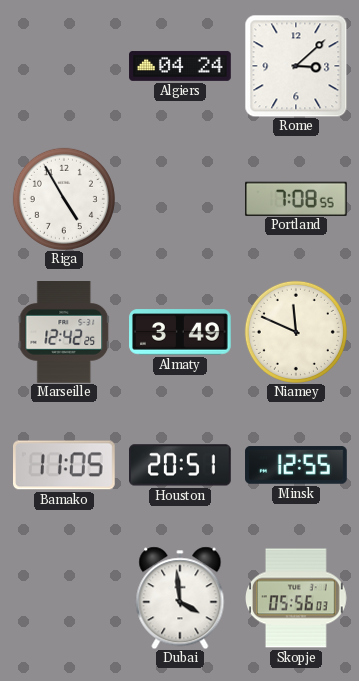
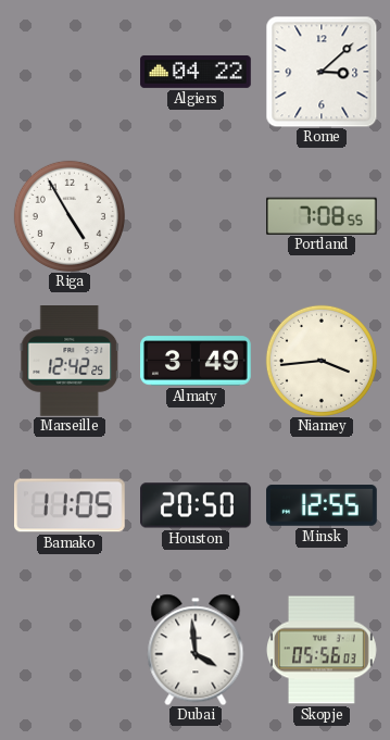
Algiers: 04:24 -> 04:22 (196, 72)
Niamey: 11:49 -> 3:44 (322, 361)
Houston: 20:51 -> 20:50 (197, 505)
